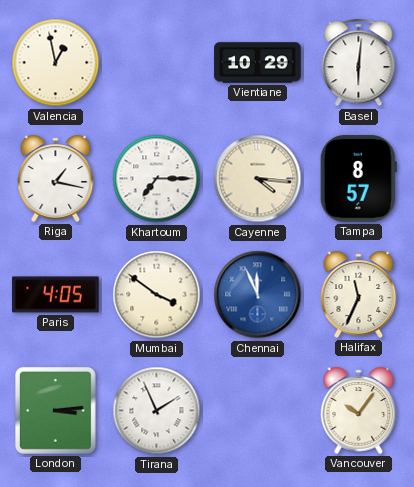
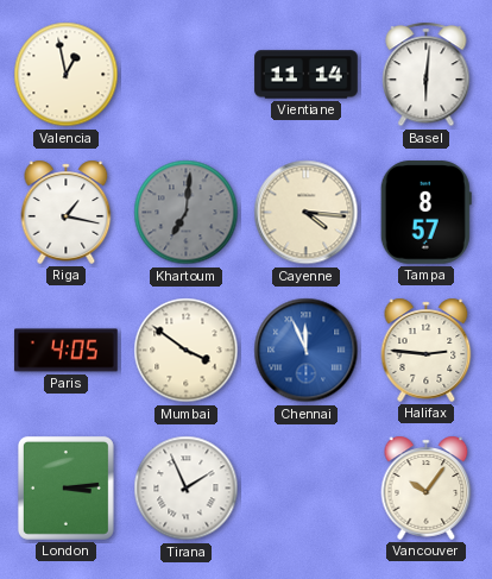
Vientiane: 10:29 -> 11:14 (307, 75)
Khartoum: 7:15 -> 7:01 (187, 213)
Khartoum dial: white -> grey (187, 213)
Halifax: 11:34 -> 2:46 (427, 350)
